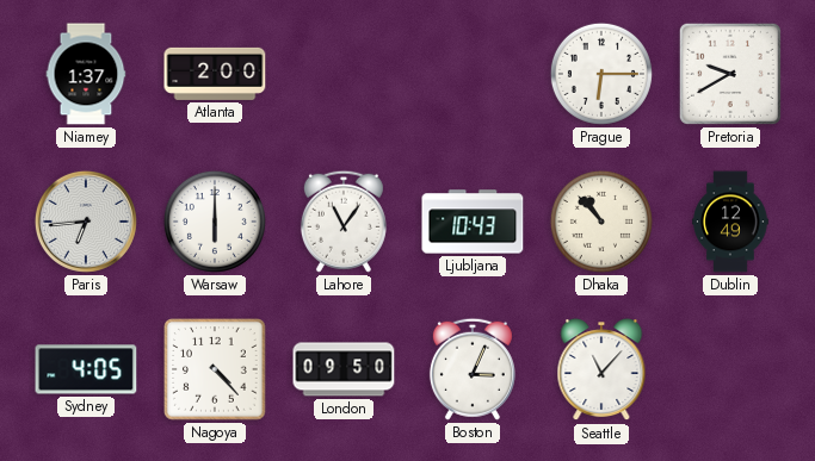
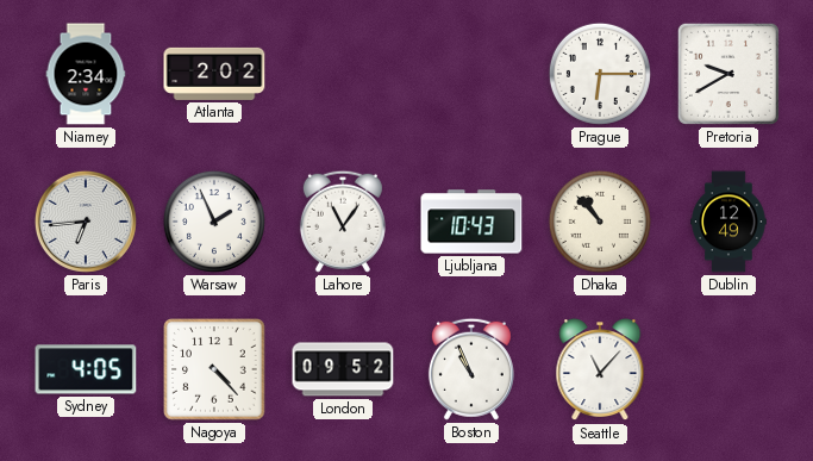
Niamey: 1:37 -> 2:34 (86, 74)
Atlanta: 2:00 -> 2:02 (214, 74)
Warsaw: 6:00 -> 1:56 (214, 222)
London: 09:50 -> 09:52 (343, 369)
Boston: 3:04 -> 10:56 (471, 369)
